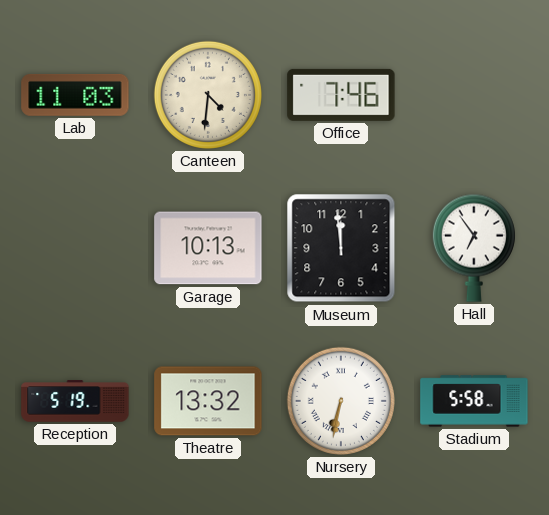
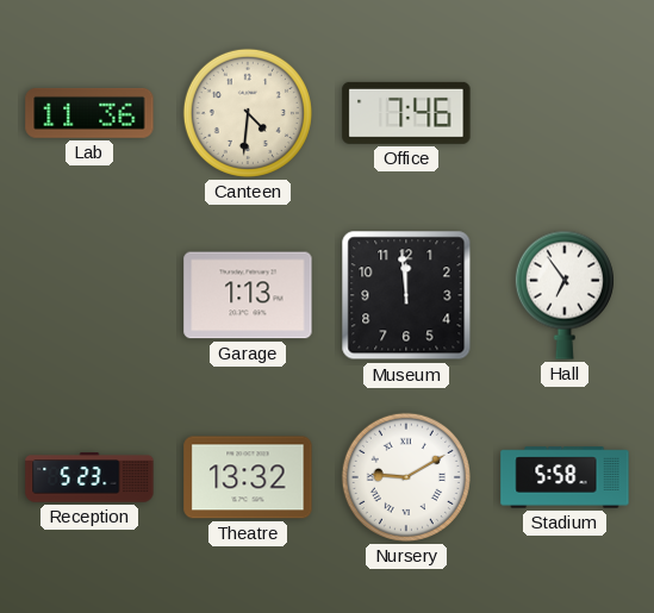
Lab: 11:03 -> 11:36 (89, 113)
Garage: 10:13 -> 1:13 (248, 295)
Reception: 5:19 -> 5:23 (89, 477)
Nursery: 6:32 -> 9:10 (406, 477)
